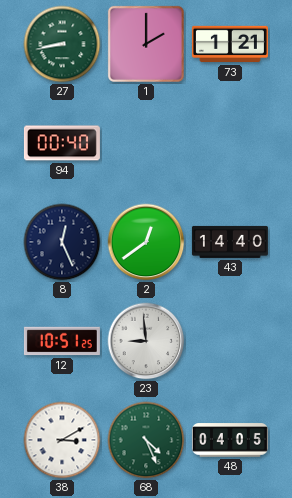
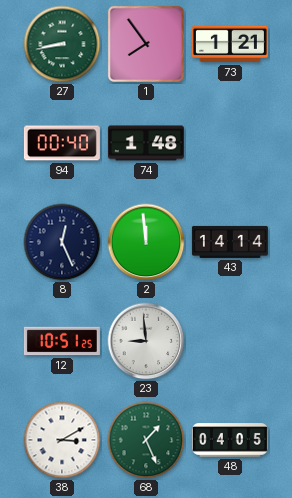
1: 2:00 -> 7:54 (146, 44)
74: none -> 1:48 (146, 143)
2: 12:39 -> 11:59 (146, 242)
43: 14:40 -> 14:14 (230, 242)
68: 4:26 -> 1:26 (146, 440)
